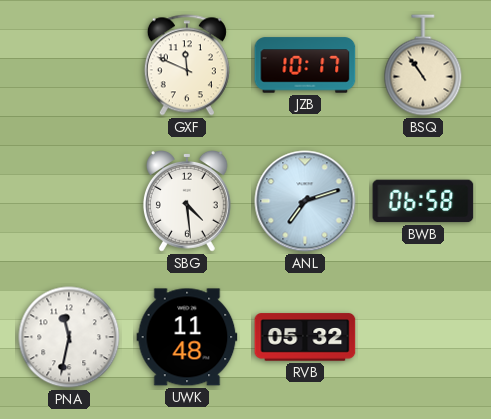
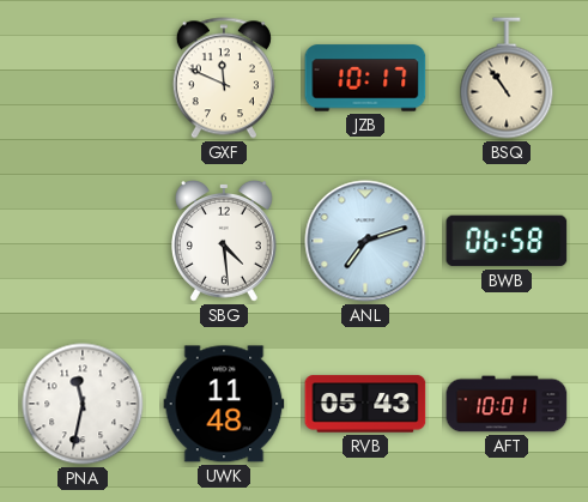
RVB: 05:32 -> 05:43 (365, 404)
AFT: none -> 10:01 (507, 404)
